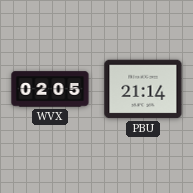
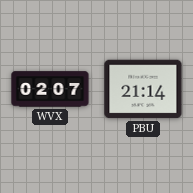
WVX: 02:05 -> 02:07 (50, 89)
